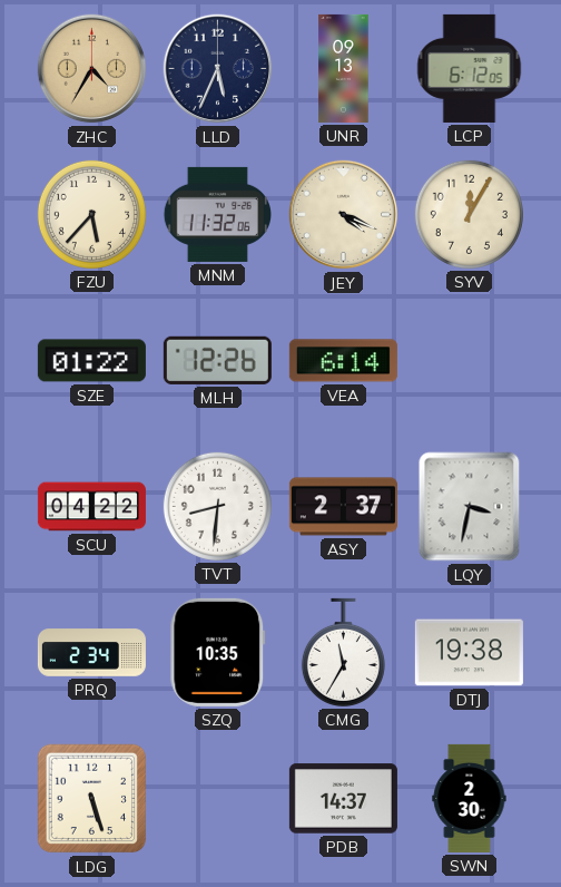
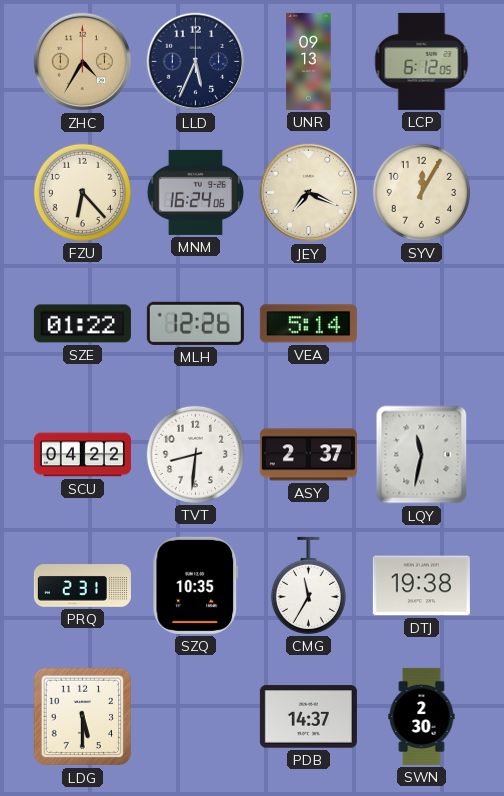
FZU: 5:37 -> 6:23 (82, 192)
MNM: 11:32 -> 16:24 (195, 192)
JEY: 4:19 -> 7:19 (309, 193)
VEA: 6:14 -> 5:14 (308, 324)
LQY: 3:32 -> 11:32 (422, 455)
PRQ: 2:34 -> 2:31 (82, 586)
LDG: 5:27 -> 5:30 (83, 717)
